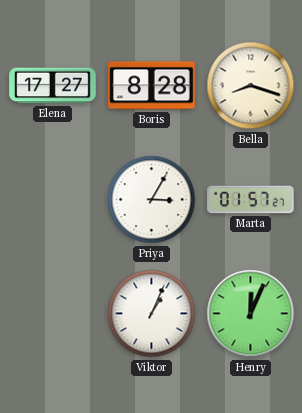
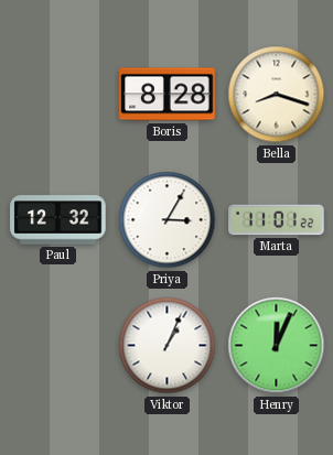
Elena: 17:27 -> none (53, 86)
Paul: none -> 12:32 (58, 220)
Marta: 01:57 -> 11:01 (277, 220)
